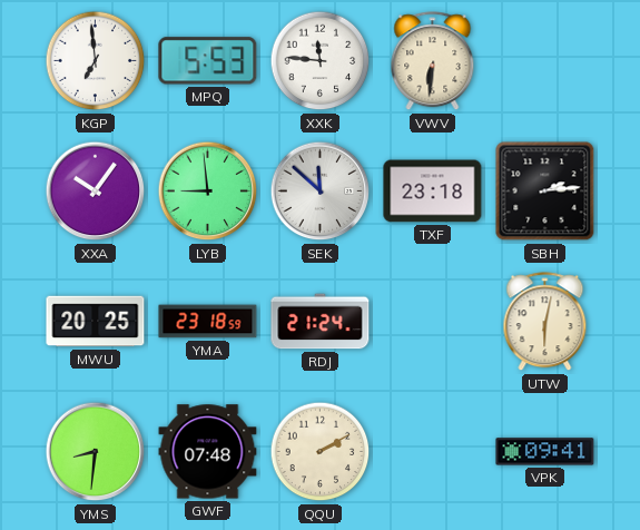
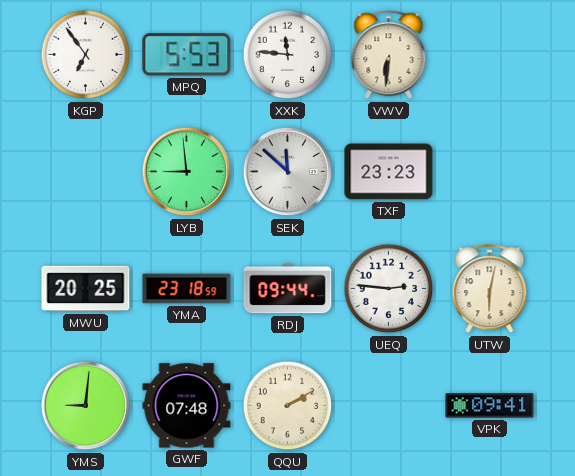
KGP: 6:59 -> 6:54 (86, 55)
XXA: 10:06 -> none (96, 192)
TXF: 23:18 -> 23:23 (389, 172)
SBH: 2:14 -> none (545, 192)
RDJ: 21:24 -> 09:44 (288, 289)
UEQ: none -> 2:46 (389, 289)
YMS: 8:31 -> 9:01 (86, 406)
